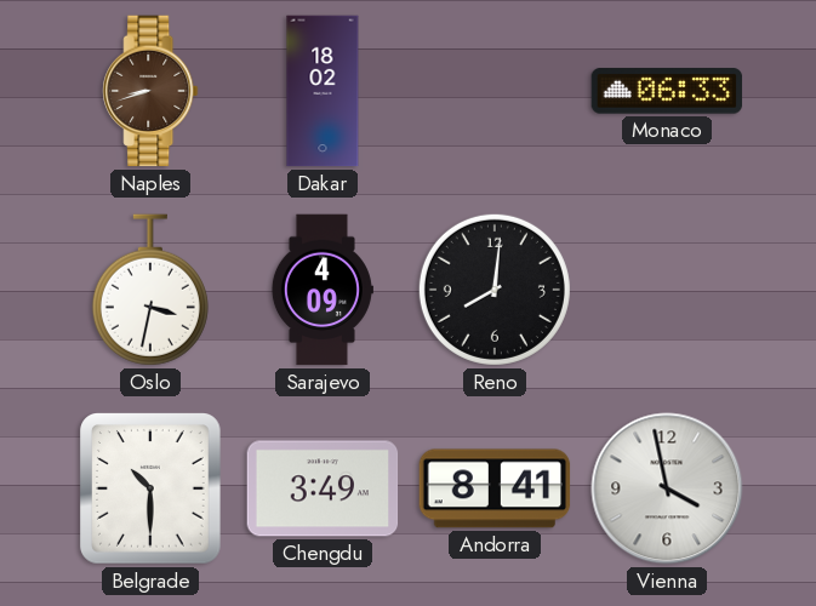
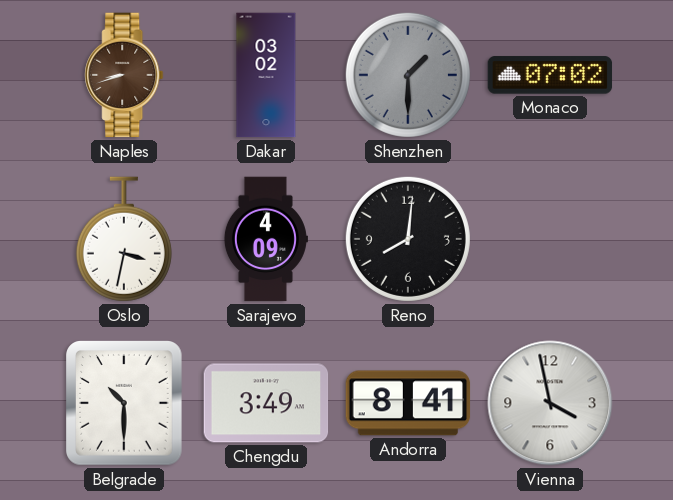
Dakar: 18:02 -> 03:02 (266, 75)
Shenzhen: none -> 1:30 (408, 75)
Monaco: 06:33 -> 07:02 (550, 75)
